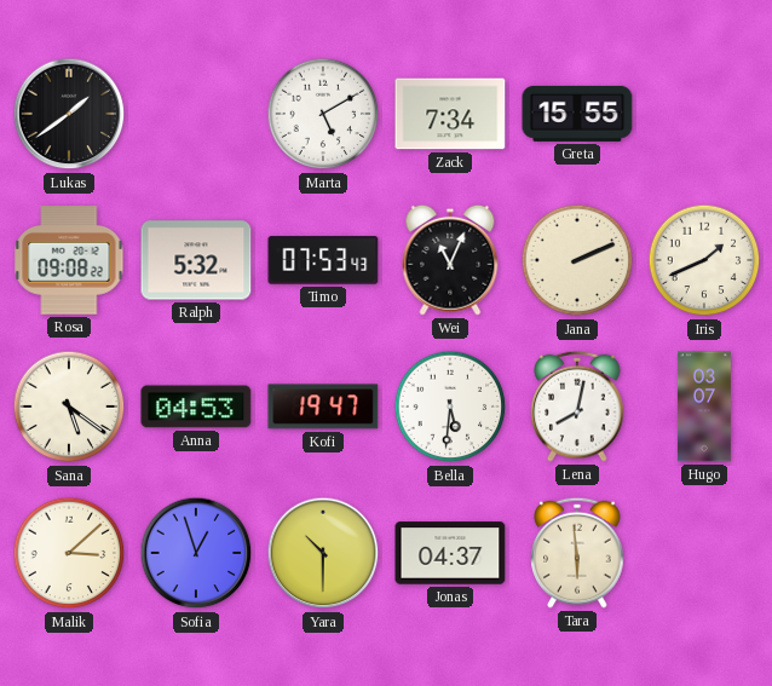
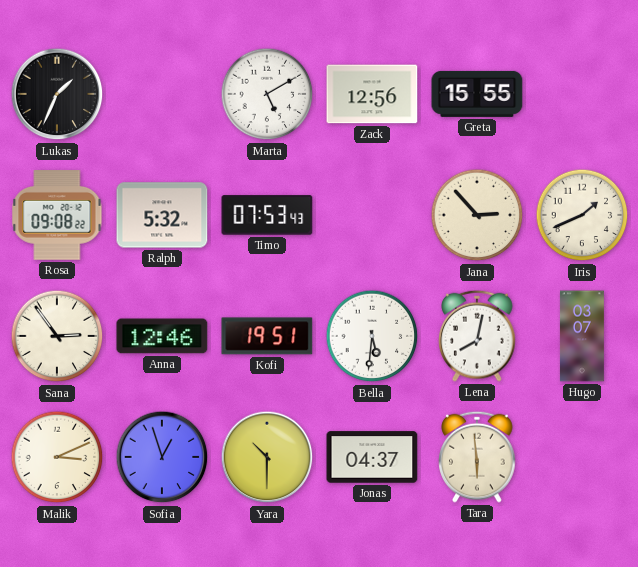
Lukas: 1:39 -> 1:34 (57, 94)
Zack: 7:34 -> 12:56 (372, 94)
Wei: 11:04 -> none (450, 260)
Jana: 2:11 -> 2:53 (477, 215)
Sana: 5:21 -> 2:54 (57, 336)
Anna: 04:53 -> 12:46 (162, 336)
Kofi: 19:47 -> 19:51 (267, 336)
Malik: 3:08 -> 3:11 (57, 457)
